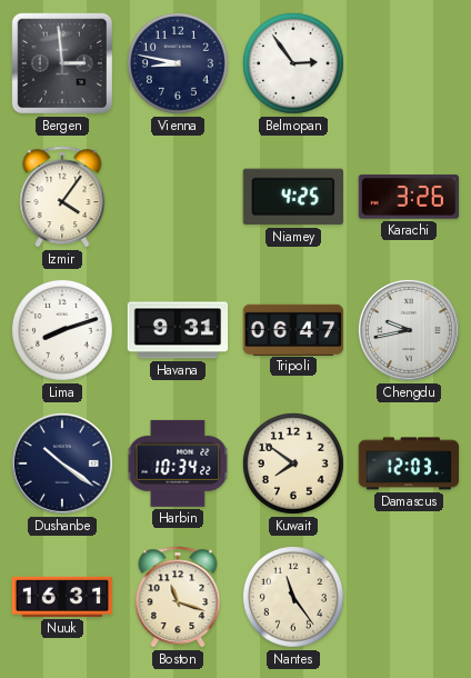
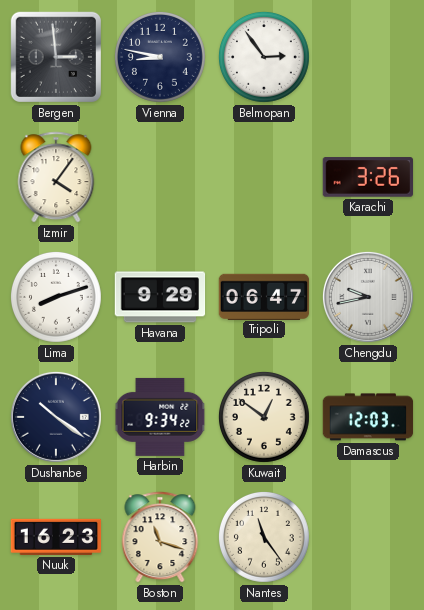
Niamey: 4:25 -> none (292, 197)
Havana: 9:31 -> 9:29 (160, 297)
Harbin: 10:34 -> 9:34 (160, 417)
Kuwait: 7:51 -> 12:51 (264, 417)
Nuuk: 16:31 -> 16:23 (56, 537)
